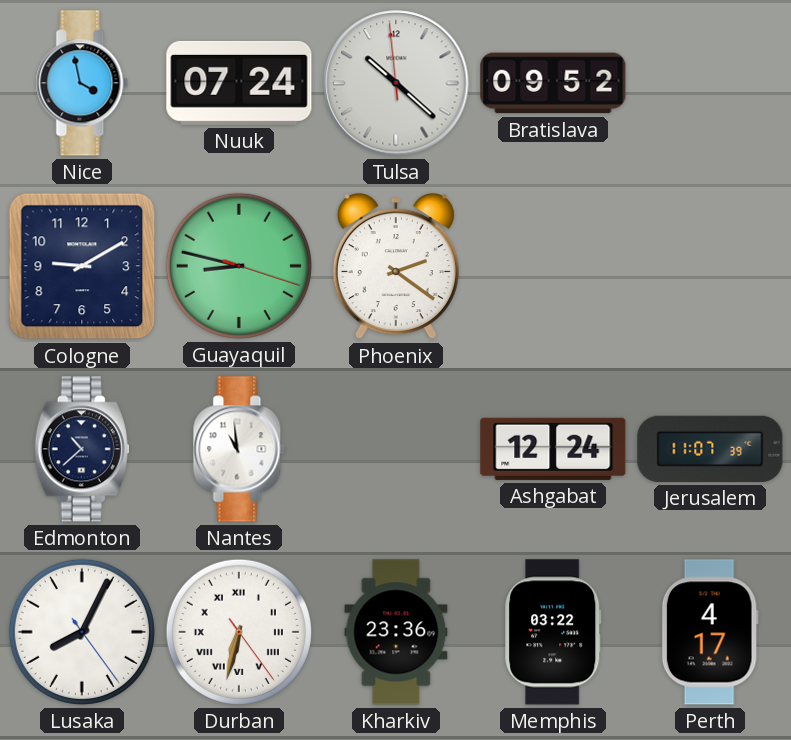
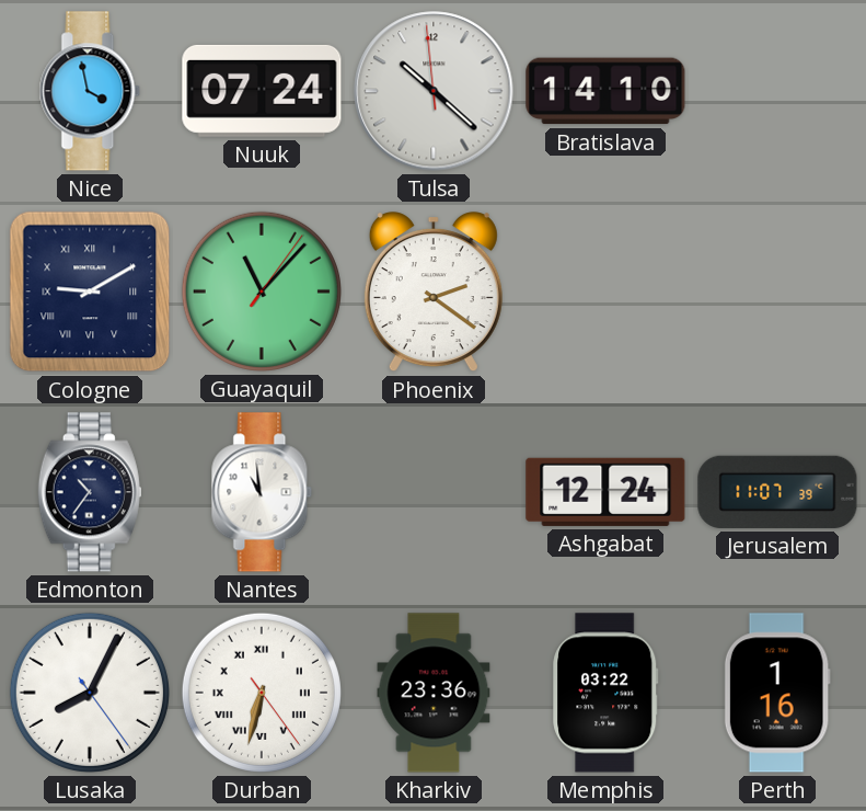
Bratislava: 09:52 -> 14:10 (605, 91)
Cologne numerals: Arabic -> Roman (90, 292)
Guayaquil: 8:47 -> 11:07 (262, 292)
Edmonton: 10:38 -> 10:36 (90, 492)
Perth: 4:17 -> 1:16 (777, 693)
